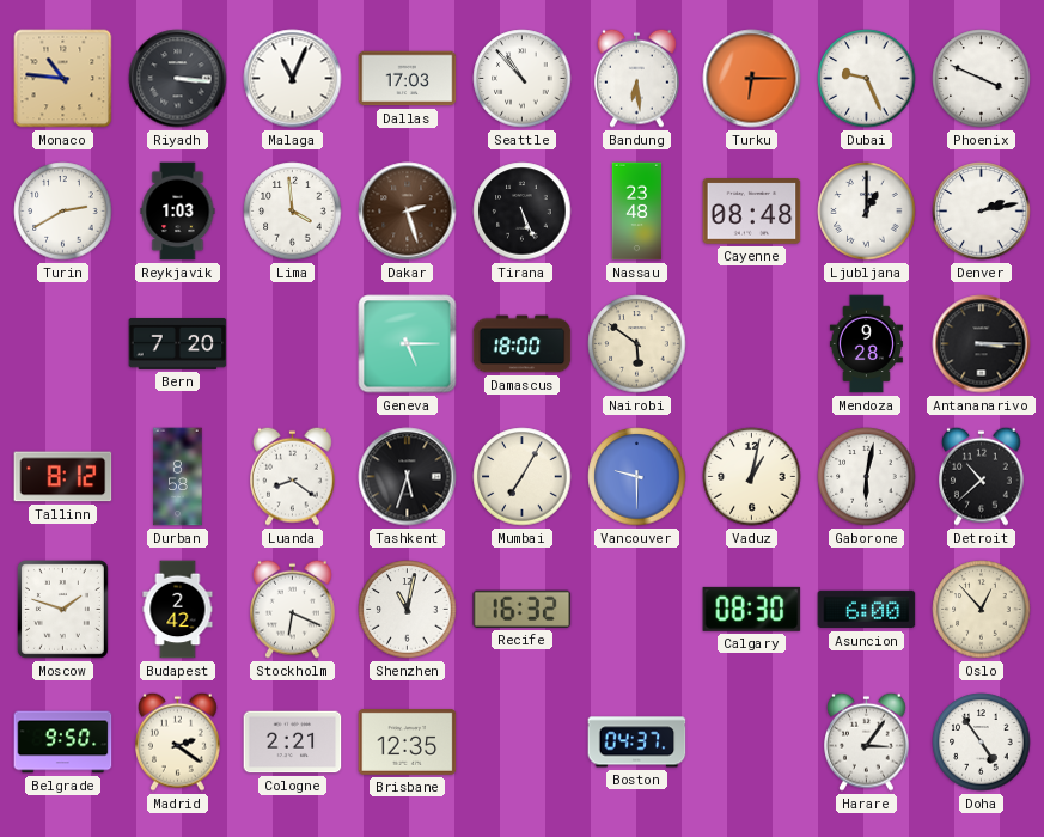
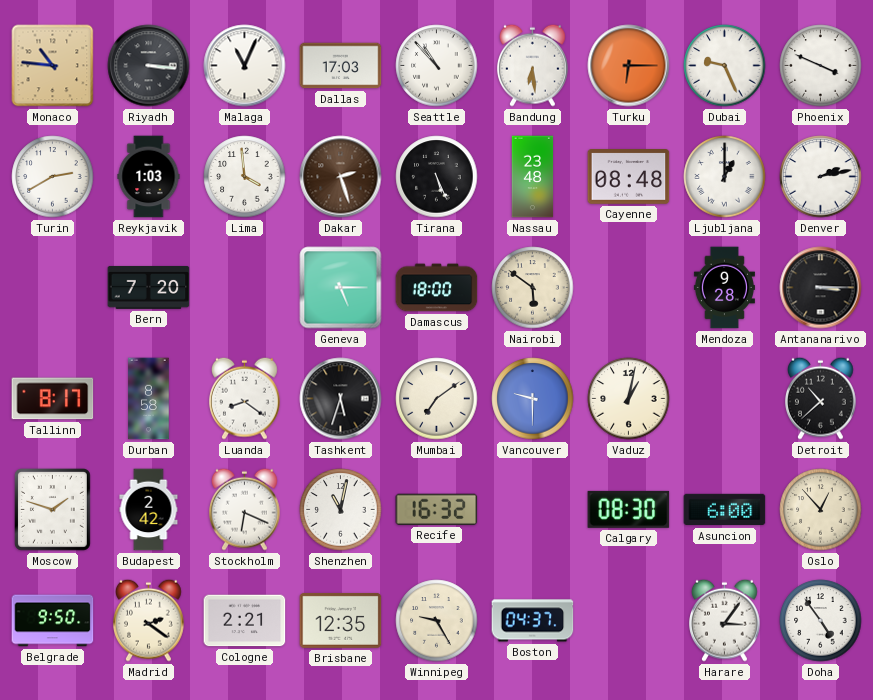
Tallinn: 8:12 -> 8:17 (53, 399)
Mumbai: 7:05 -> 7:09 (437, 399)
Gaborone: 6:02 -> none (867, 477)
Winnipeg: none -> 9:25 (437, 621)
